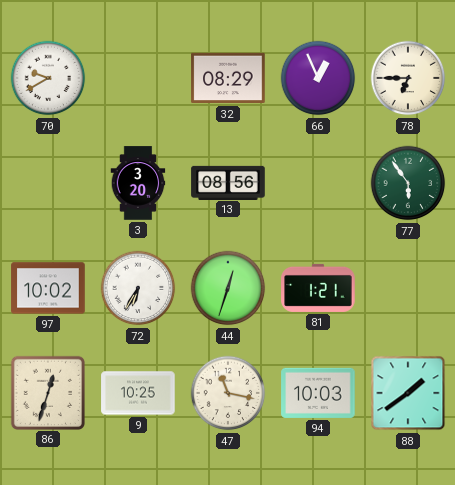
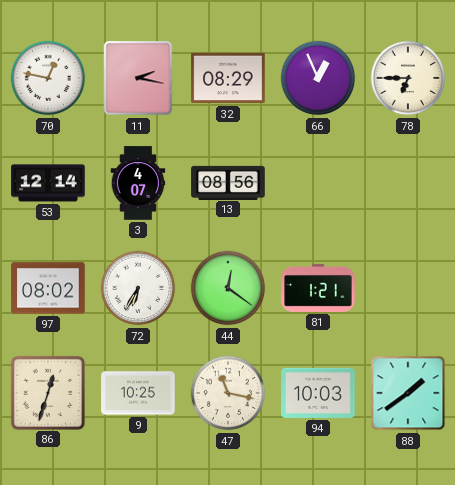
70: 9:40 -> 12:47 (48, 78)
11: none -> 2:17 (138, 78)
53: none -> 12:14 (48, 183)
3: 3:20 -> 4:07 (138, 183)
77: 5:54 -> none (408, 183)
97: 10:02 -> 08:02 (48, 288)
44: 12:33 -> 12:21 (228, 288)
